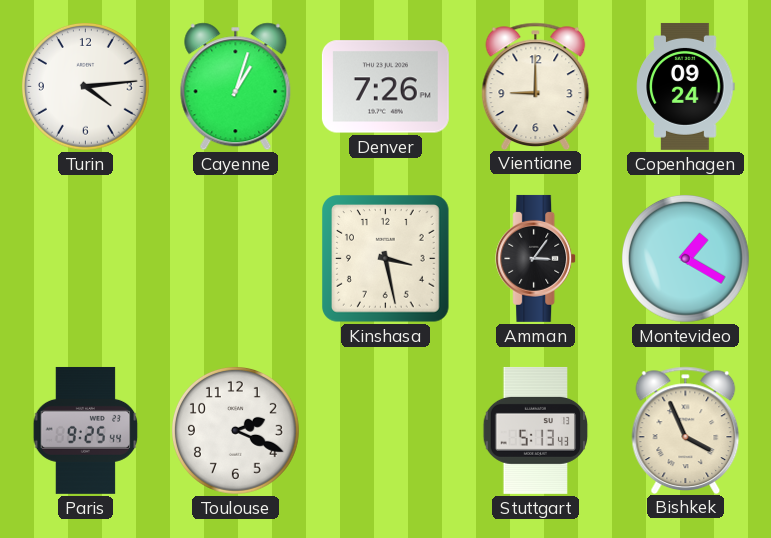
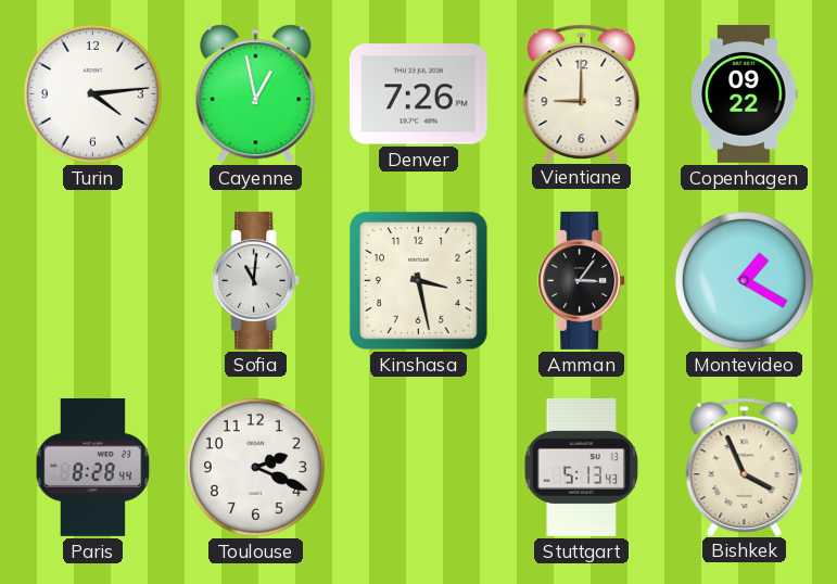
Cayenne: 1:03 -> 12:58 (256, 94)
Copenhagen: 09:24 -> 09:22 (745, 93)
Sofia: none -> 11:01 (256, 280)
Paris: 9:25 -> 8:28 (93, 467)
